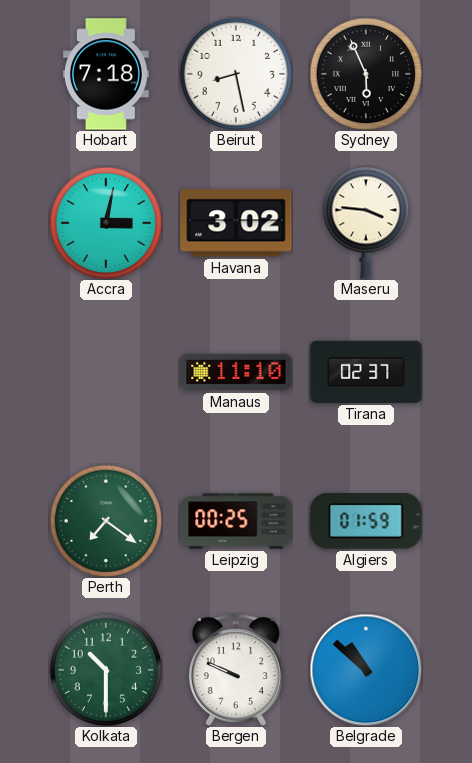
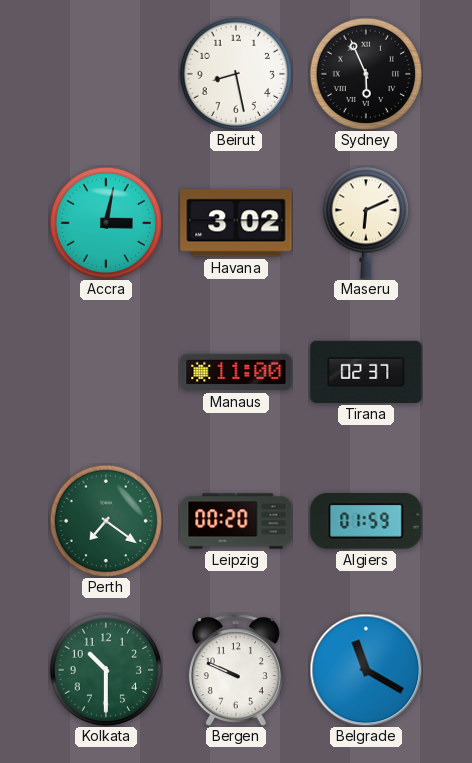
Hobart: 7:18 -> none (106, 74)
Maseru: 3:46 -> 6:11 (366, 223)
Manaus: 11:10 -> 11:00 (236, 372)
Leipzig: 00:25 -> 00:20 (236, 521)
Belgrade: 10:52 -> 11:20 (366, 670)
